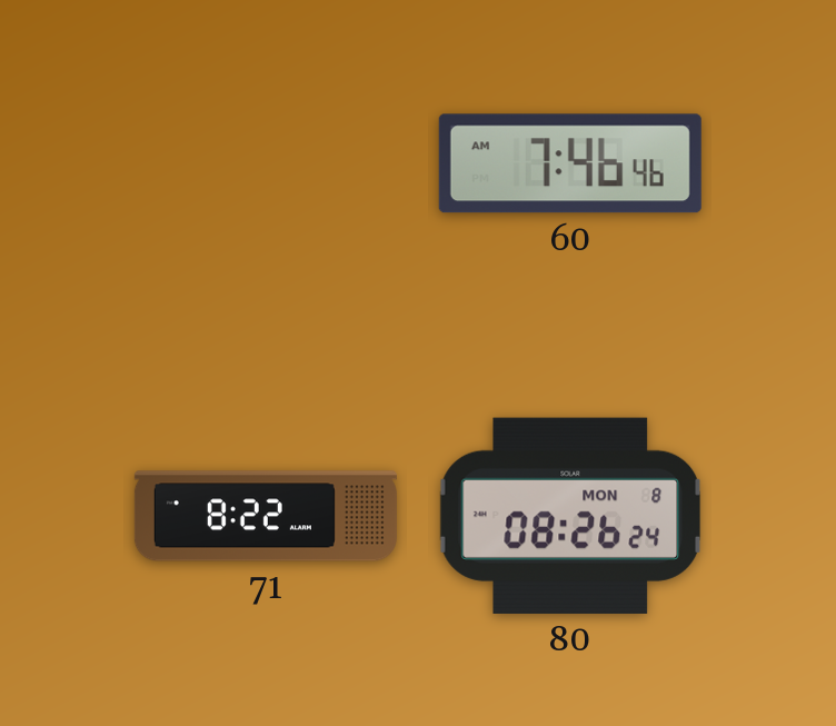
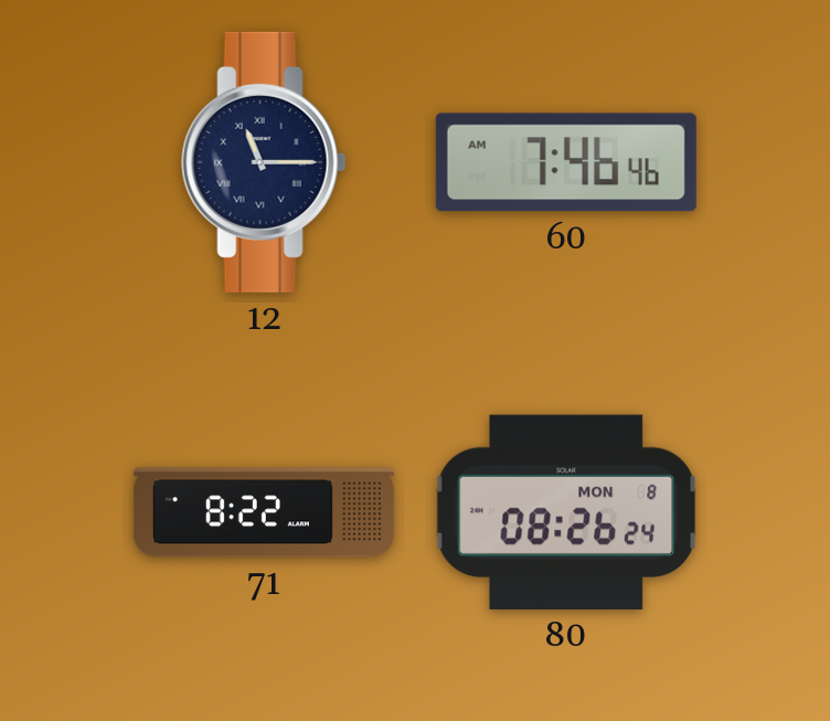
12: none -> 11:15 (264, 162)
